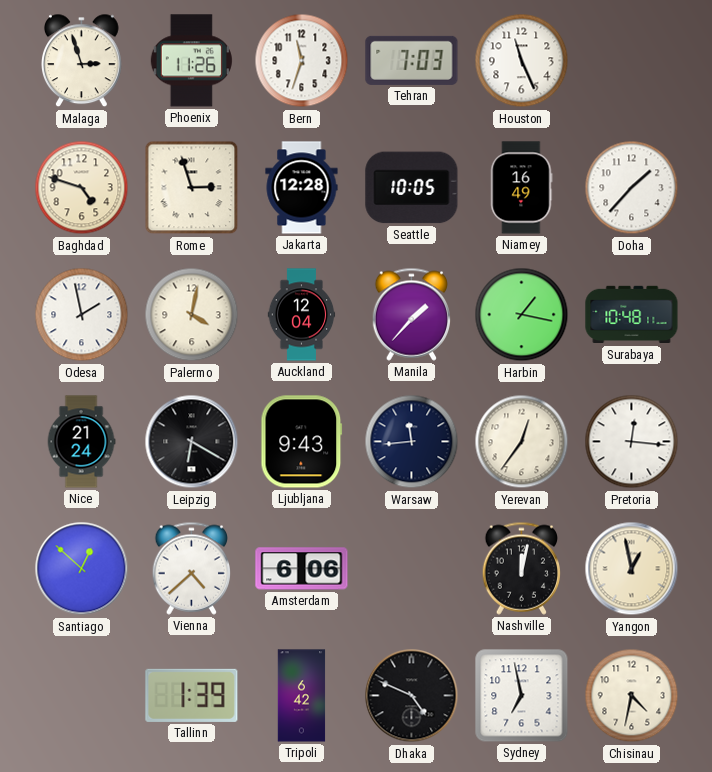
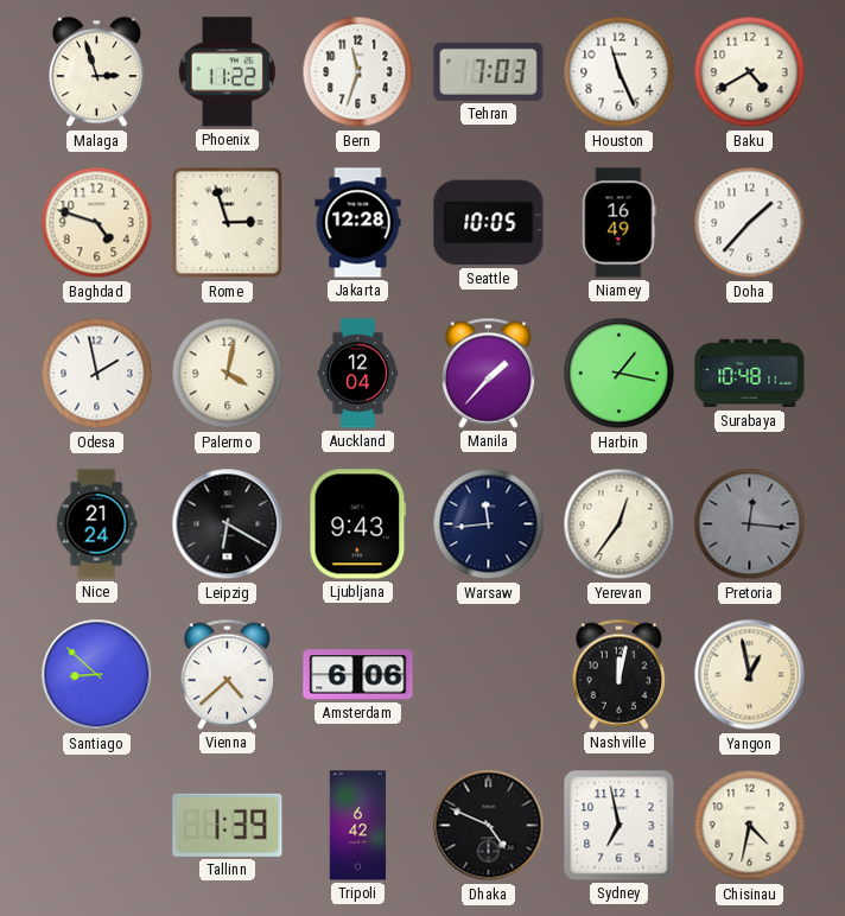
Phoenix: 11:26 -> 11:22 (227, 72)
Baku: none -> 4:40 (750, 72)
Pretoria dial: white -> grey (750, 524)
Santiago: 12:52 -> 8:52 (97, 675)
